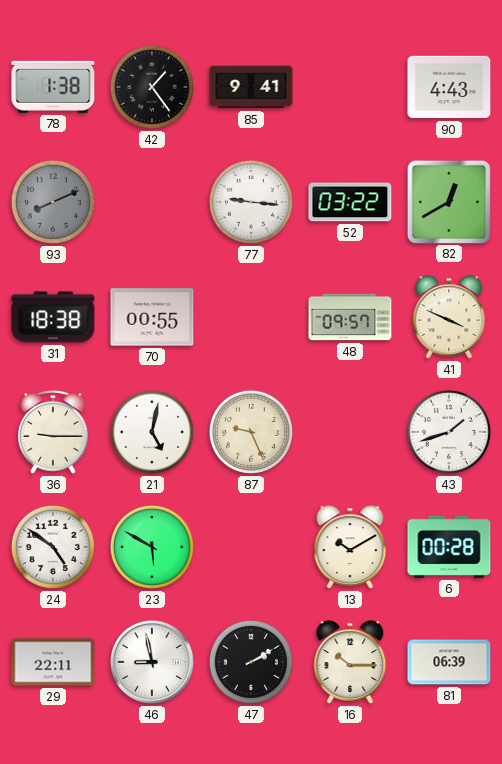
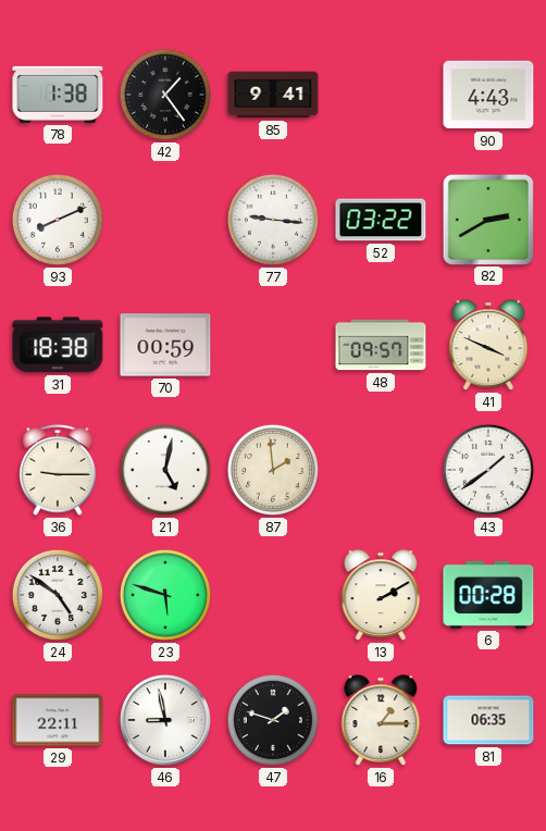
93 dial: grey -> white (58, 220)
82: 12:40 -> 2:40 (487, 219)
70: 00:55 -> 00:59 (165, 345)
87: 9:26 -> 1:59 (273, 470)
43: 1:42 -> 1:39 (488, 470)
23: 5:50 -> 5:48 (165, 595)
13: 10:10 -> 2:10 (381, 595)
47: 2:10 -> 1:48 (273, 720)
16: 10:15 -> 1:15 (381, 720)
81: 06:39 -> 06:35 (488, 720)
